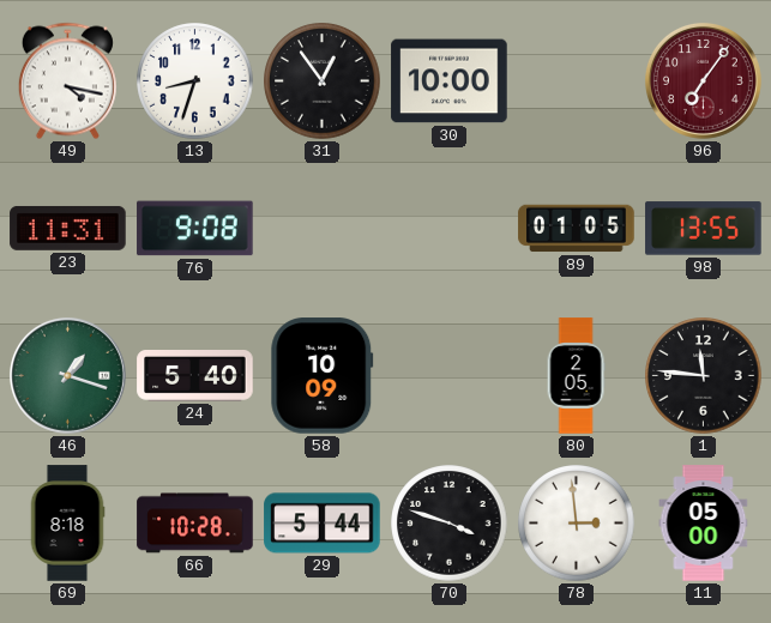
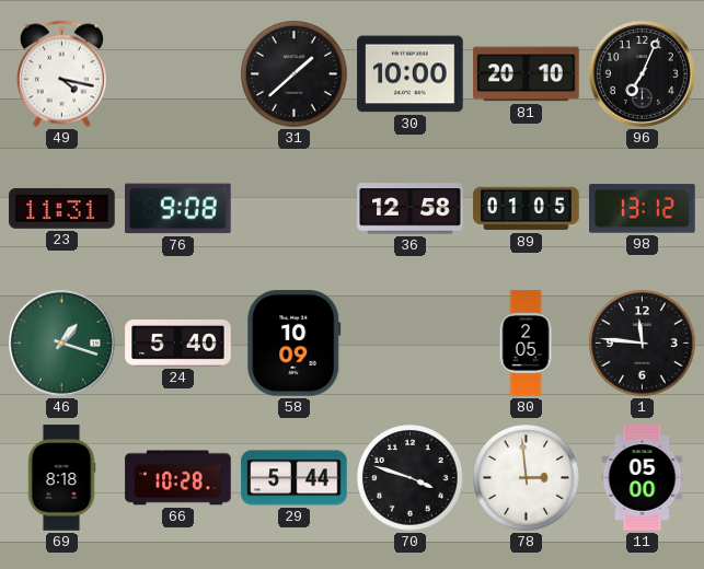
13: 8:33 -> none (195, 81)
31: 12:54 -> 1:38 (295, 74)
81: none -> 20:10 (527, 74)
96: 7:06 -> 7:04 (642, 73)
96 dial: burgundy -> black (642, 73)
36: none -> 12:58 (411, 209)
98: 13:55 -> 13:12 (643, 209)
